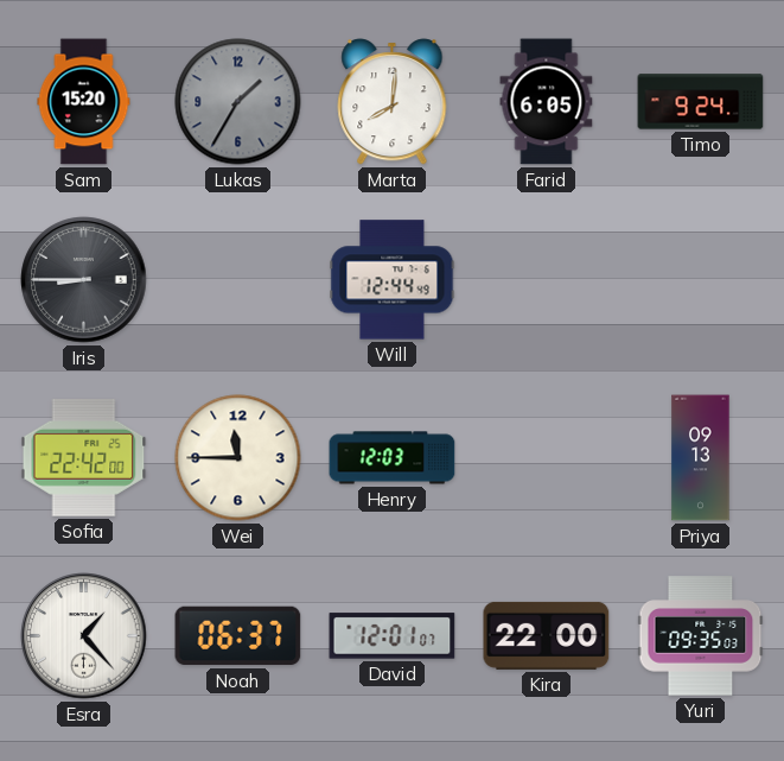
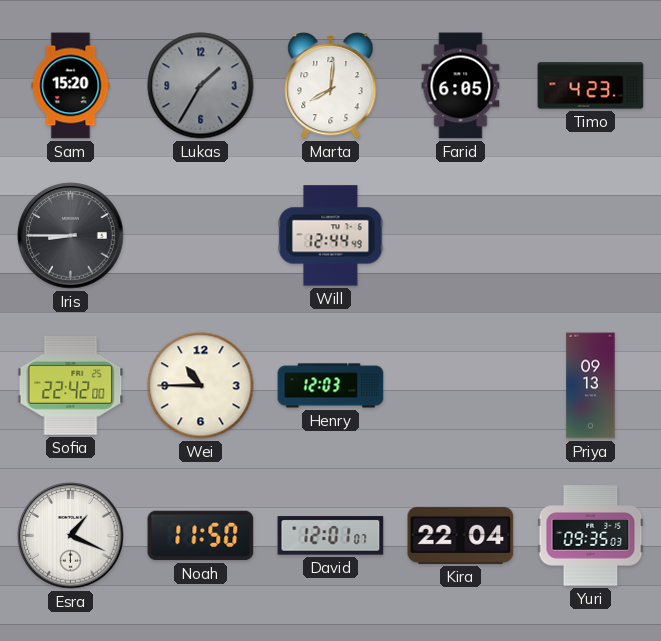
Timo: 9:24 -> 4:23 (591, 86)
Wei: 11:45 -> 10:45 (201, 386)
Esra: 1:23 -> 1:19 (71, 536)
Noah: 06:37 -> 11:50 (201, 536)
Kira: 22:00 -> 22:04 (461, 535)
